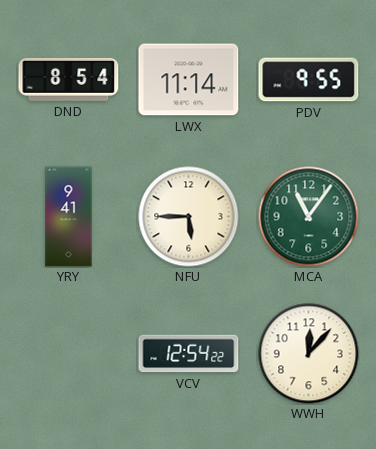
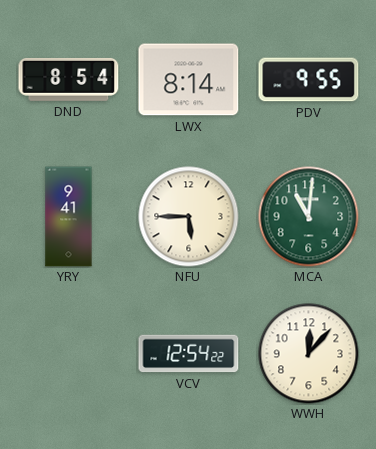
LWX: 11:14 -> 8:14 (189, 80)
MCA: 11:06 -> 11:01 (309, 217)
